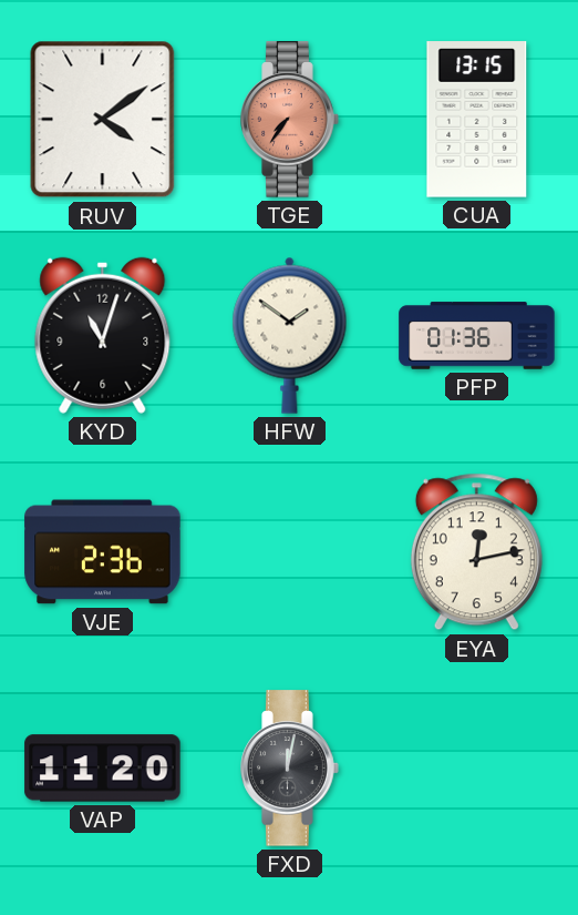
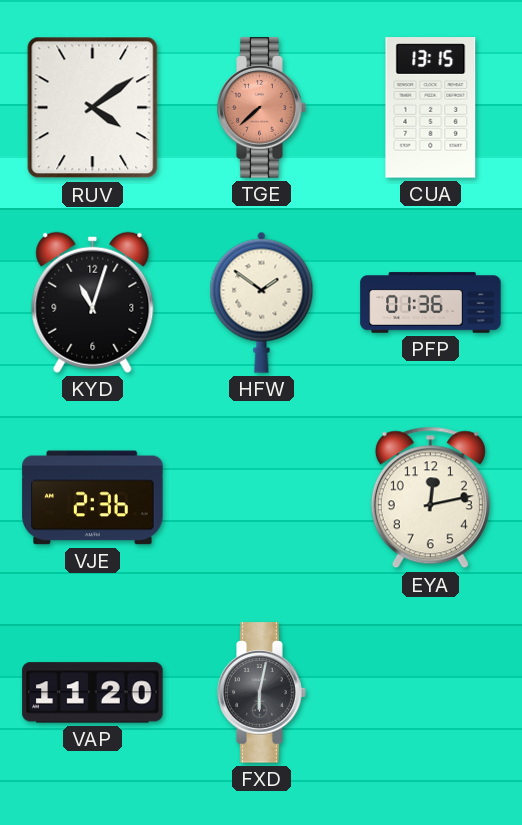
TGE: 7:36 -> 7:38 (262, 108)
FXD: 12:02 -> 6:02 (262, 693)
